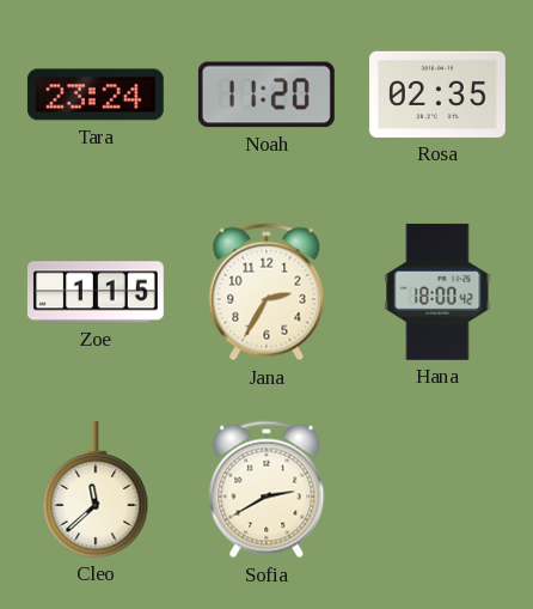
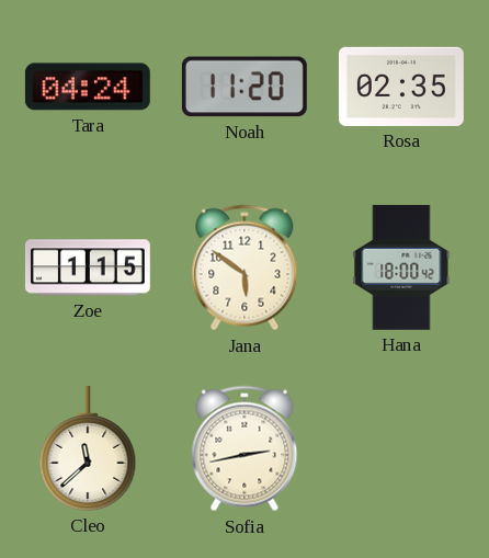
Tara: 23:24 -> 04:24 (88, 87)
Jana: 2:35 -> 5:51 (244, 267)
Sofia: 2:40 -> 2:43 (244, 448)
